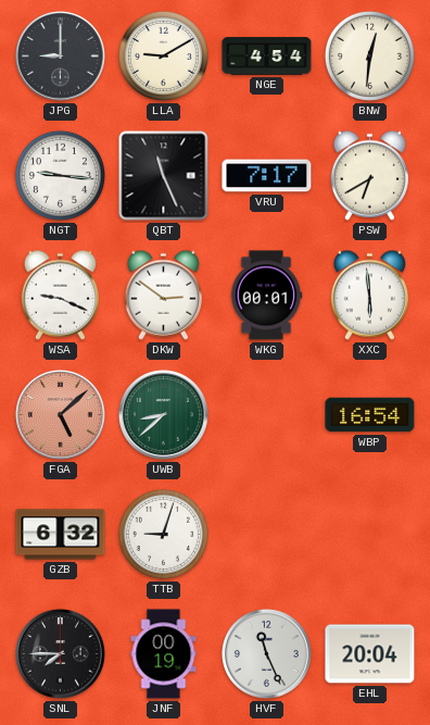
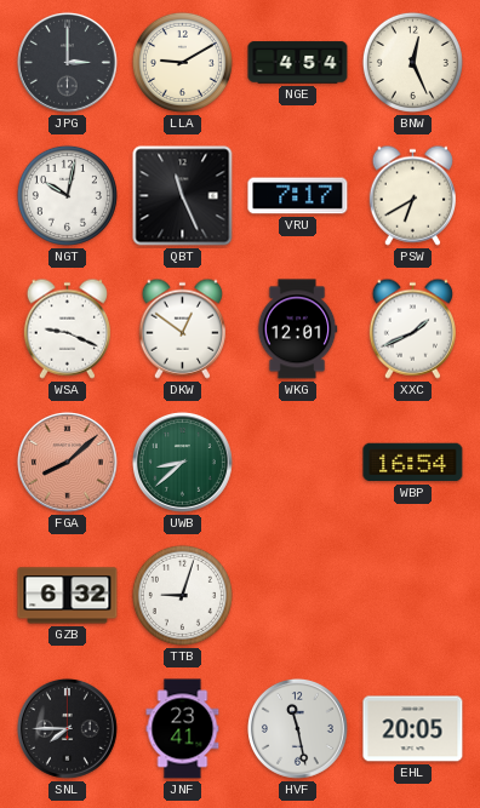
JPG: 9:00 -> 3:00 (67, 62)
BNW: 12:31 -> 12:26 (412, 62)
NGT: 9:16 -> 10:02 (67, 195)
DKW: 2:51 -> 12:51 (182, 328)
WKG: 00:01 -> 12:01 (297, 329)
XXC: 5:59 -> 1:41 (412, 328)
FGA: 5:08 -> 8:08 (67, 462)
JNF: 00:19 -> 23:41 (183, 729)
HVF: 11:26 -> 11:28 (297, 728)
EHL: 20:04 -> 20:05 (413, 729)
